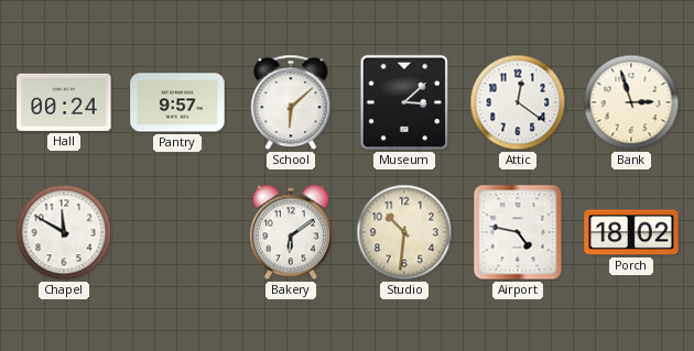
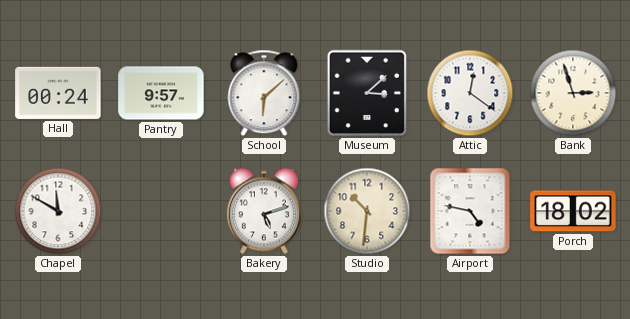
Bakery: 6:09 -> 5:12 (264, 211)
